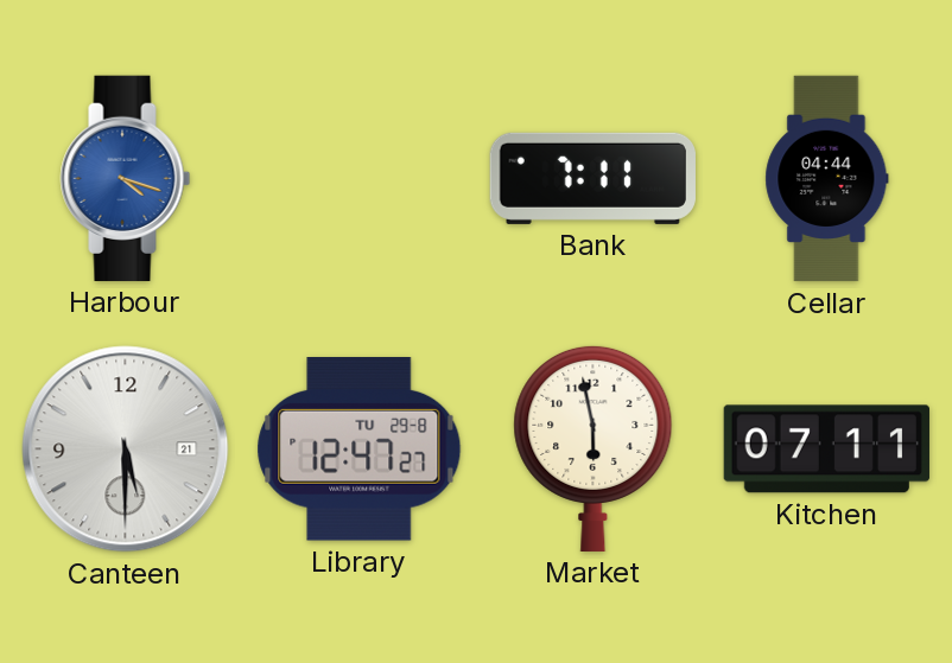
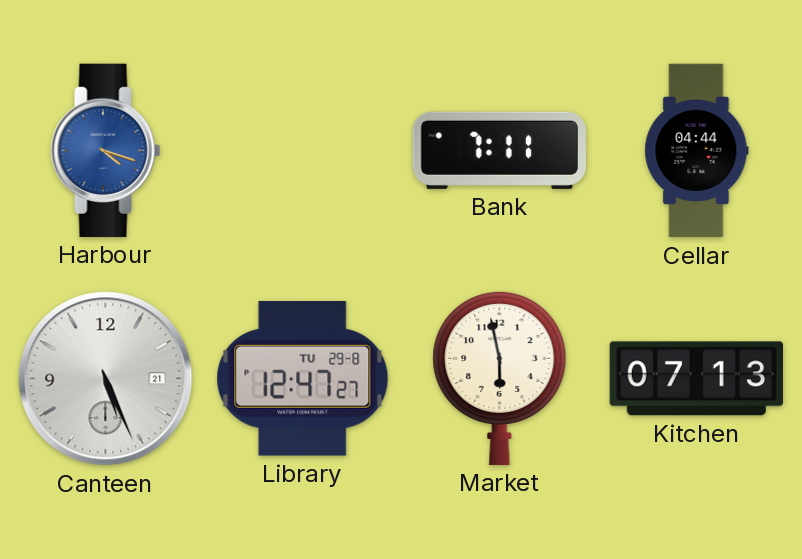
Canteen: 5:30 -> 5:26 (106, 379)
Kitchen: 07:11 -> 07:13 (696, 379)
